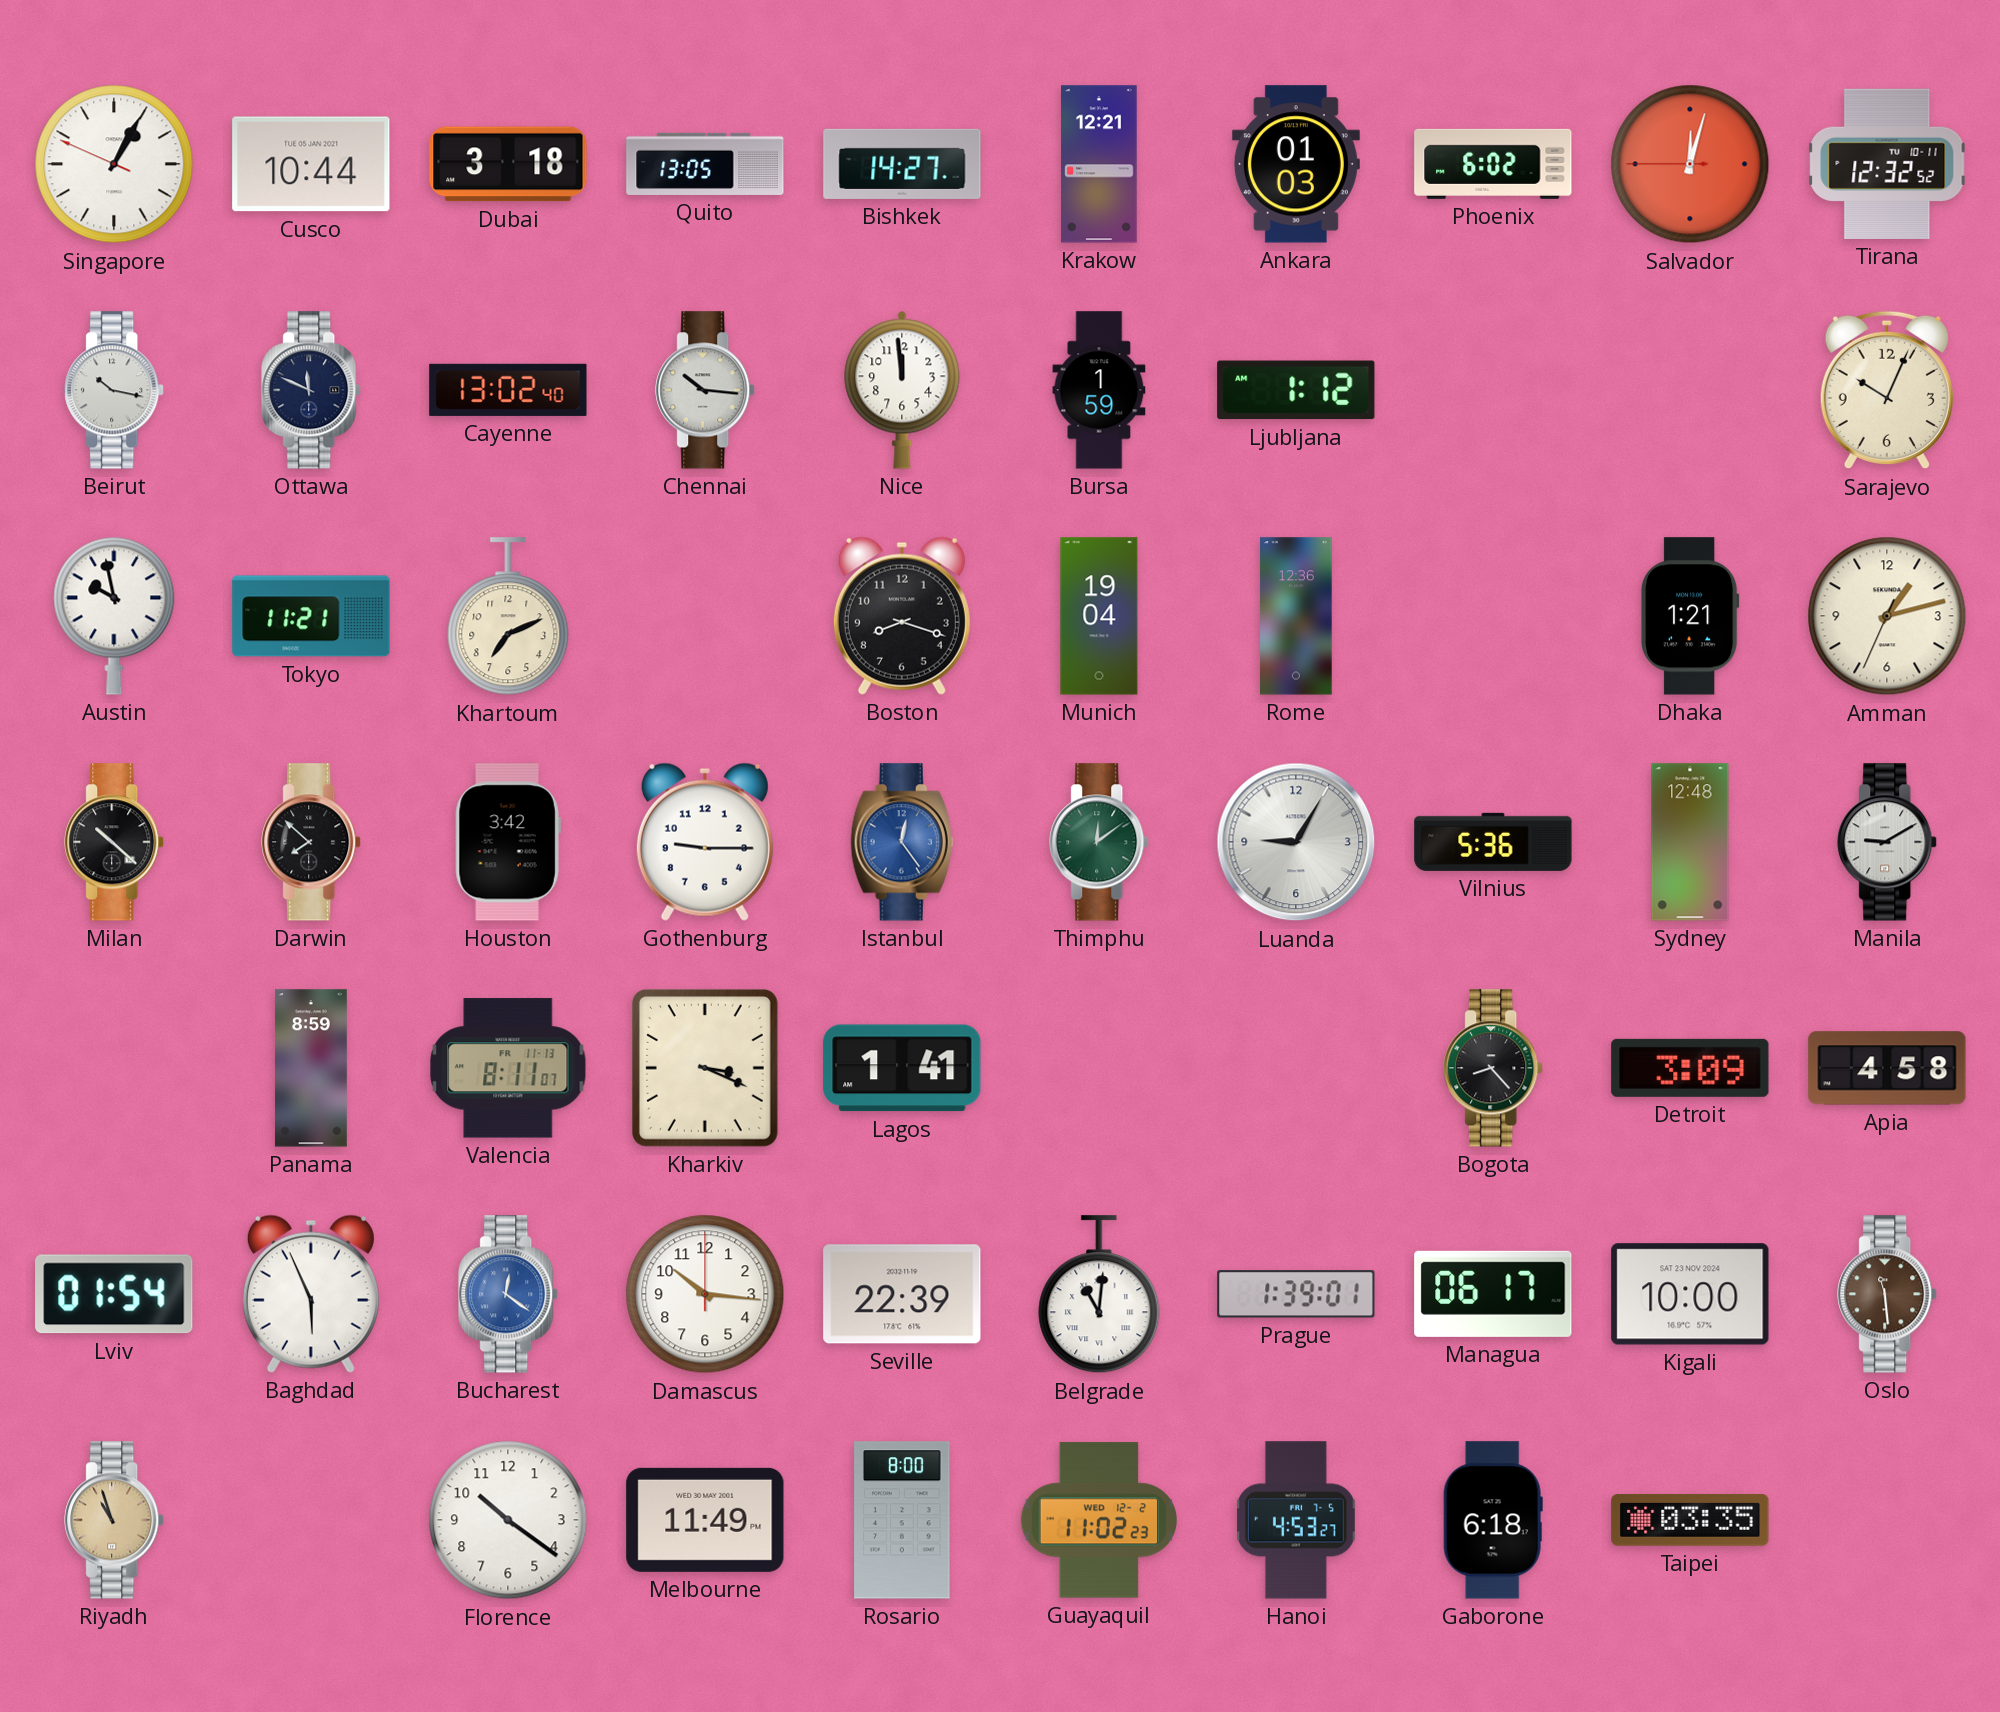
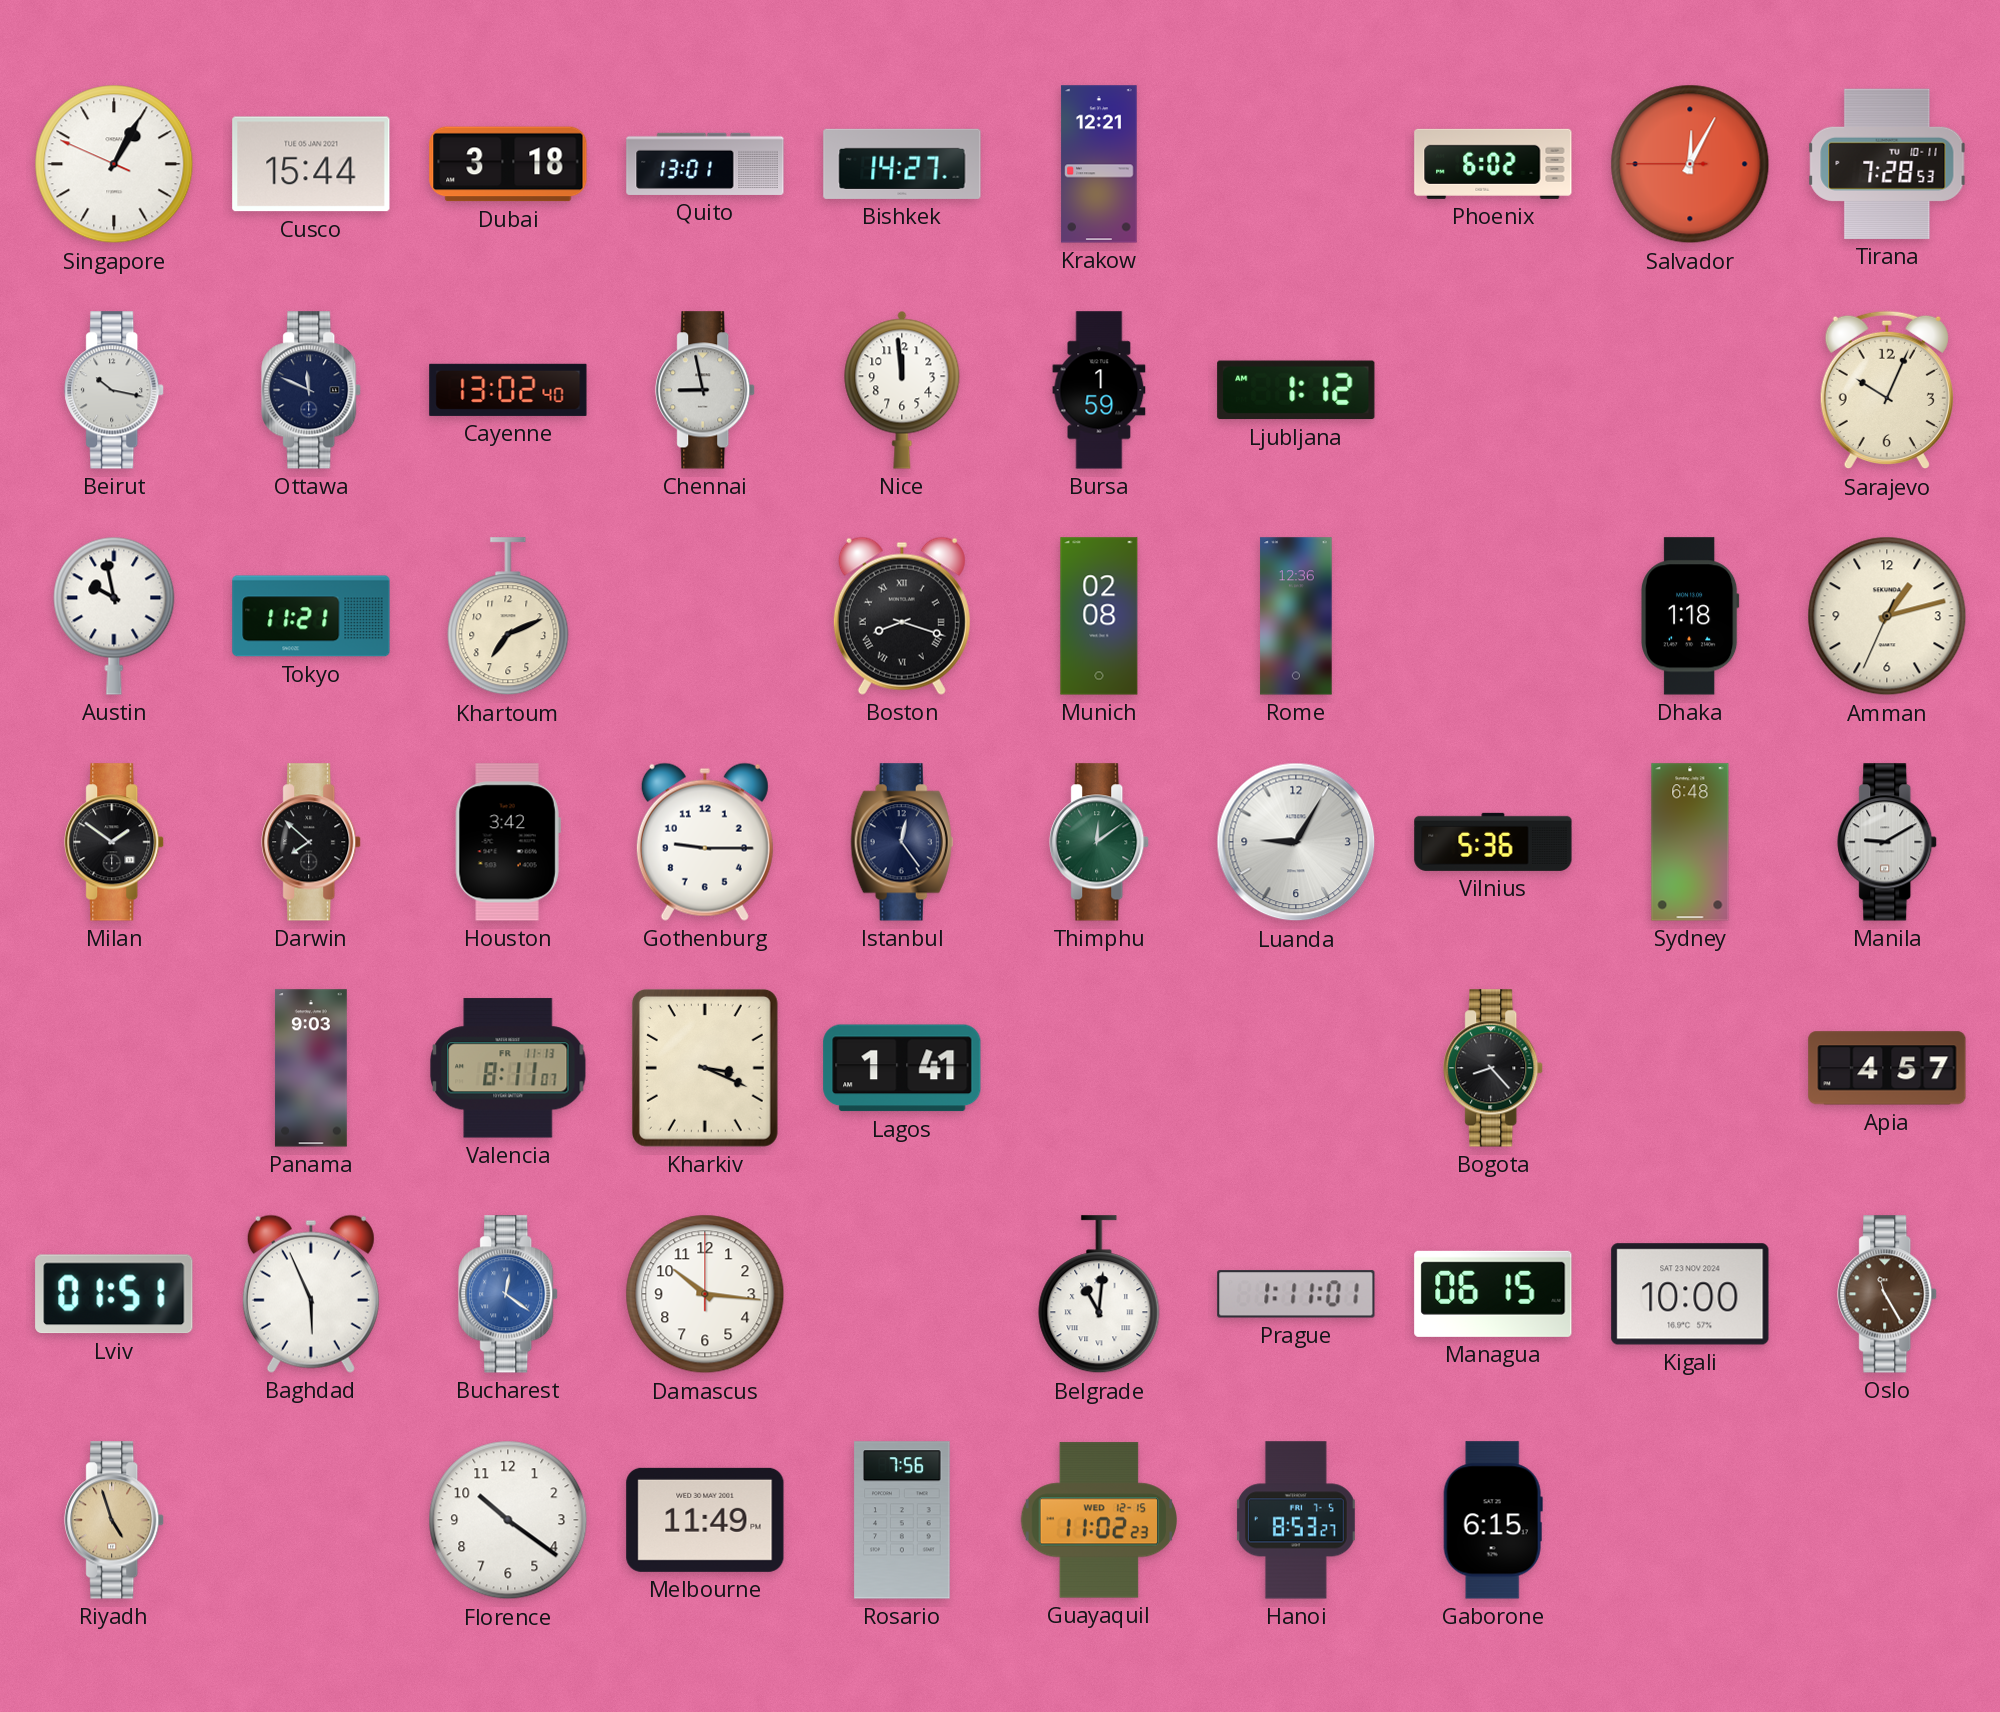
Cusco: 10:44 -> 15:44 (311, 164)
Quito: 13:05 -> 13:01 (705, 164)
Ankara: 01:03 -> none (1296, 164)
Salvador: 12:02 -> 12:04 (1690, 164)
Tirana: 12:32 -> 7:28 (1887, 164)
Chennai: 10:16 -> 8:58 (706, 390)
Boston numerals: Arabic -> Roman (902, 616)
Munich: 19:04 -> 02:08 (1099, 616)
Dhaka: 1:21 -> 1:18 (1690, 616)
Milan: 10:22 -> 1:51 (115, 842)
Istanbul dial: blue -> navy (902, 842)
Sydney: 12:48 -> 6:48 (1690, 842)
Panama: 8:59 -> 9:03 (311, 1068)
Detroit: 3:09 -> none (1690, 1068)
Apia: 4:58 -> 4:57 (1887, 1068)
Lviv: 01:54 -> 01:51 (114, 1294)
Seville: 22:39 -> none (902, 1294)
Prague: 1:39 -> 1:11 (1296, 1294)
Managua: 06:17 -> 06:15 (1493, 1294)
Oslo: 11:29 -> 11:25 (1888, 1294)
Riyadh: 10:57 -> 4:57 (115, 1520)
Rosario: 8:00 -> 7:56 (902, 1520)
Guayaquil date: WED 12-2 -> WED 12-15 (1098, 1520)
Hanoi: 4:53 -> 8:53 (1296, 1520)
Gaborone: 6:18 -> 6:15 (1493, 1520)
Taipei: 03:35 -> none (1690, 1520)
